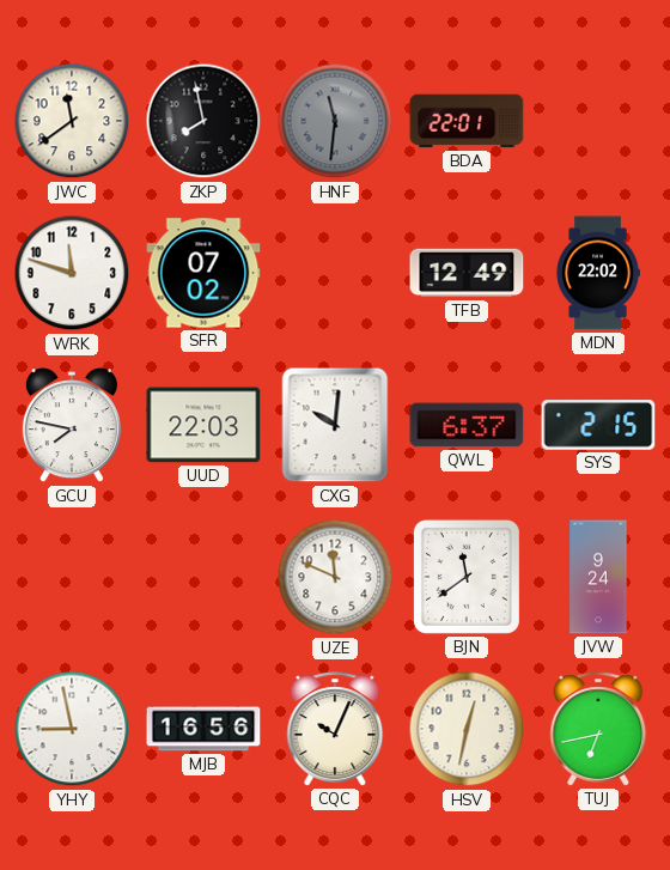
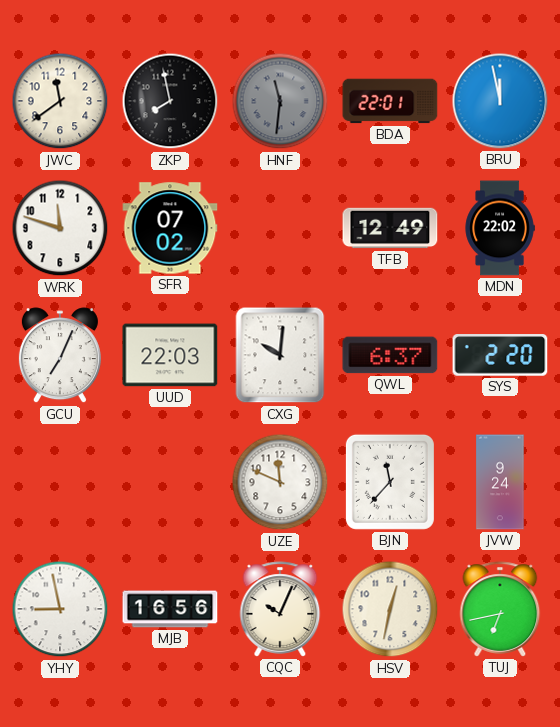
BRU: none -> 11:58 (500, 101)
GCU: 7:47 -> 7:04 (60, 356)
SYS: 2:15 -> 2:20 (500, 355)
BJN: 11:39 -> 11:37 (390, 482)
